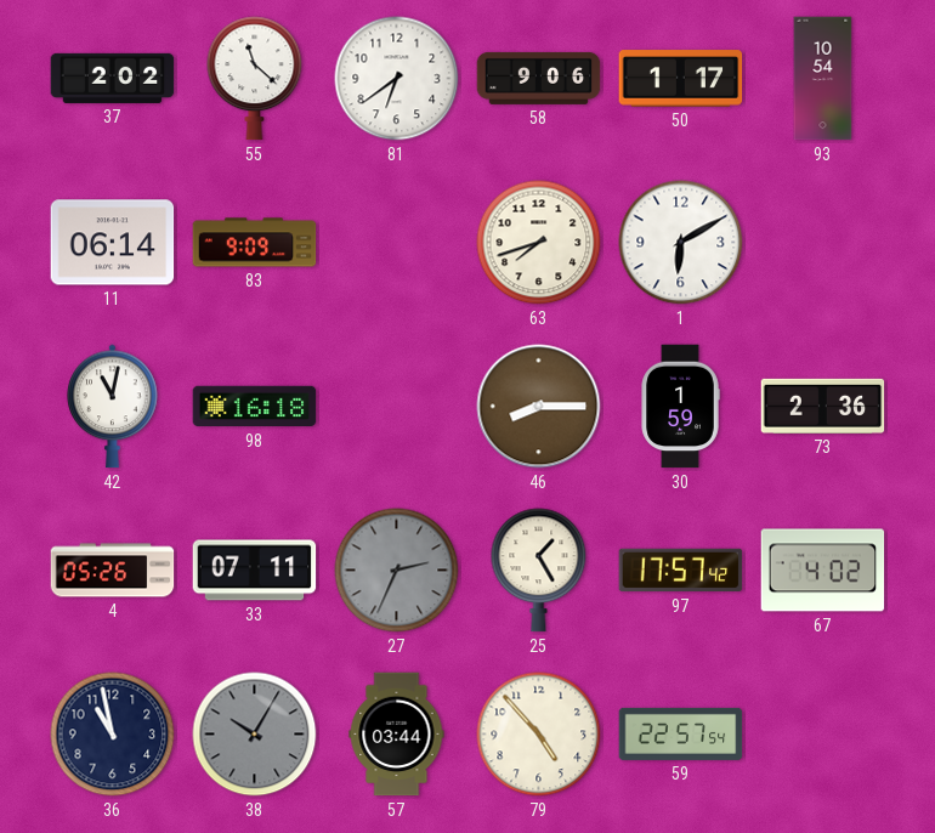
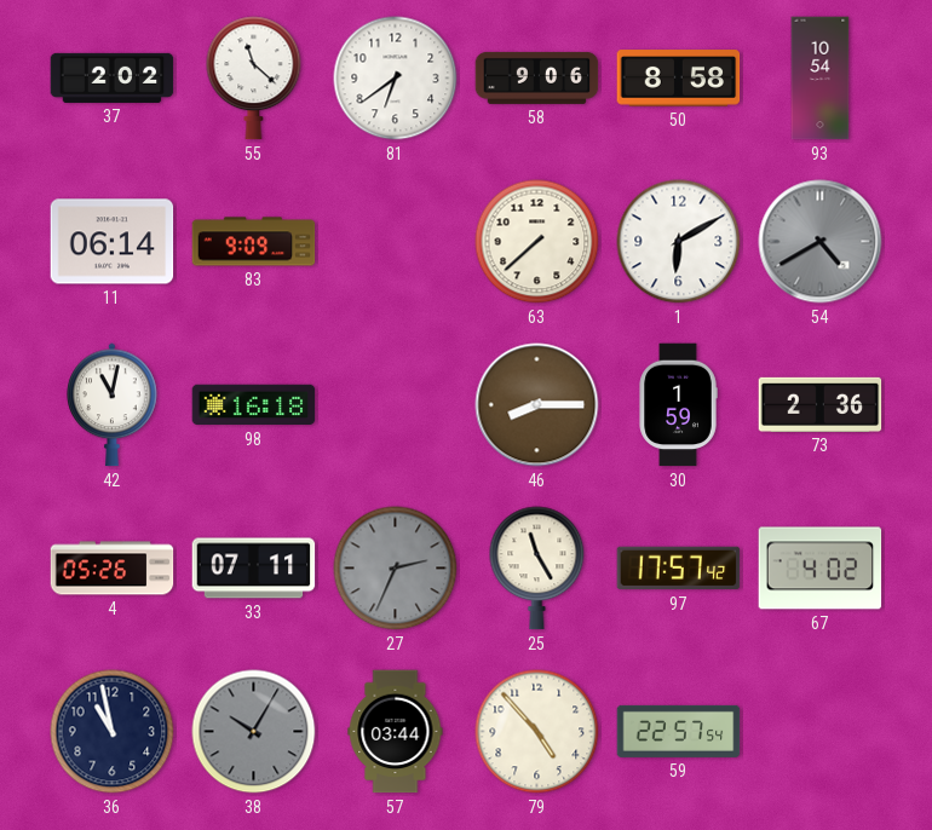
50: 1:17 -> 8:58 (679, 79)
63: 7:42 -> 7:38 (537, 242)
54: none -> 4:40 (821, 242)
25: 1:25 -> 11:25 (537, 569)
